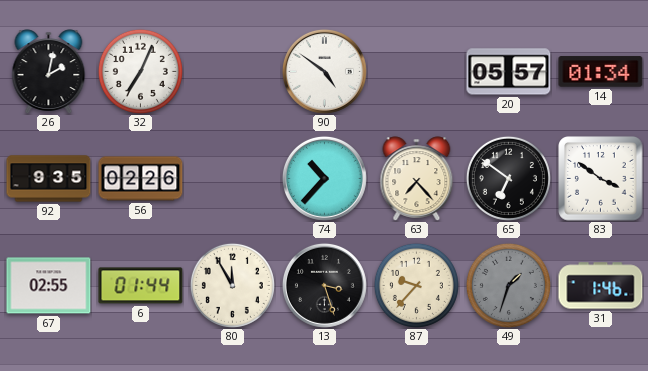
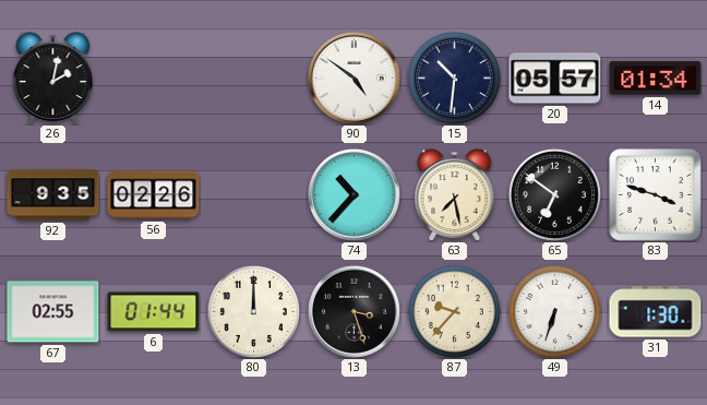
32: 7:04 -> none (140, 71)
15: none -> 10:31 (454, 78)
63: 7:23 -> 7:28 (455, 195)
83: 3:51 -> 3:48 (656, 195)
80: 11:55 -> 12:00 (253, 311)
49: 1:33 -> 6:33 (554, 311)
49 dial: grey -> white (554, 311)
31: 1:46 -> 1:30 (656, 312)
